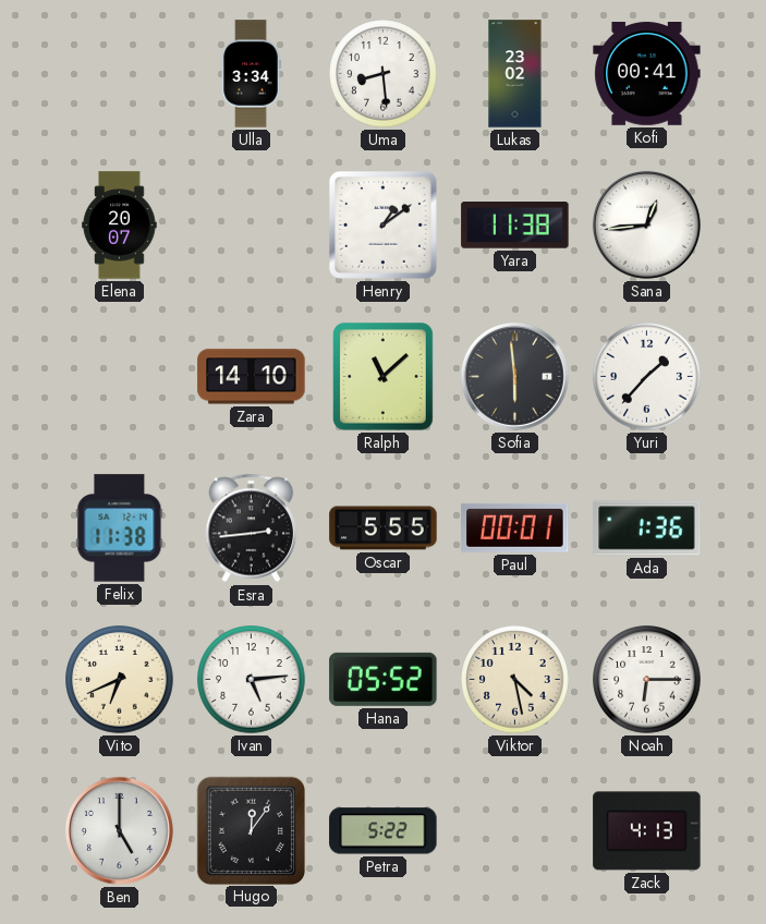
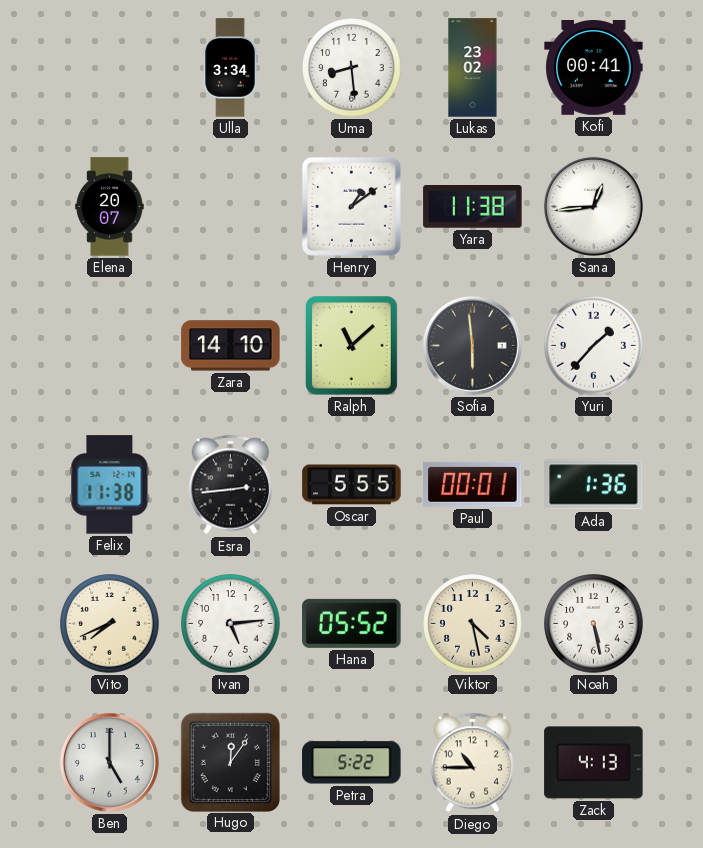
Vito: 6:41 -> 7:41 (110, 624)
Noah: 6:15 -> 5:28 (594, 624)
Diego: none -> 10:45 (473, 763)
